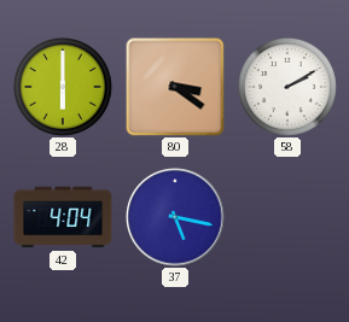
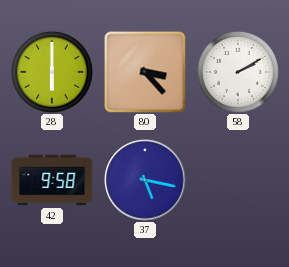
80: 3:21 -> 3:23 (145, 72)
42: 4:04 -> 9:58 (52, 180)
